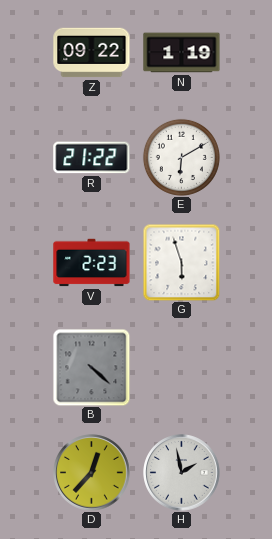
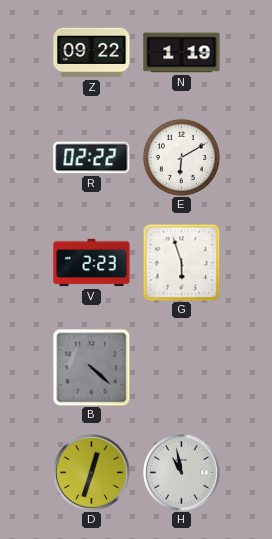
R: 21:22 -> 02:22 (92, 158)
D: 12:37 -> 12:33 (92, 473)
H: 1:58 -> 10:58 (182, 473)
